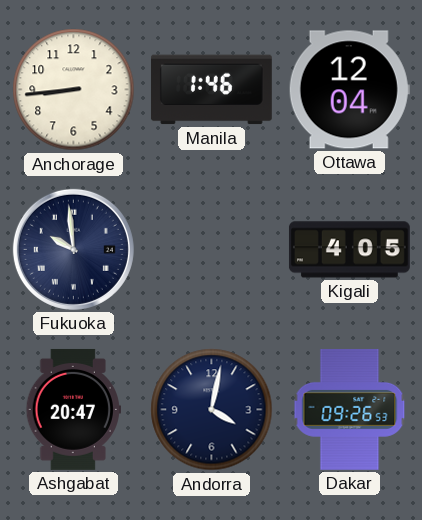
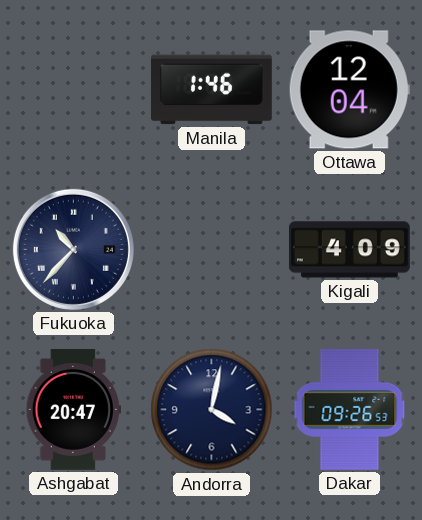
Anchorage: 8:44 -> none (74, 90)
Fukuoka: 9:59 -> 10:37 (73, 249)
Kigali: 4:05 -> 4:09 (349, 250)
